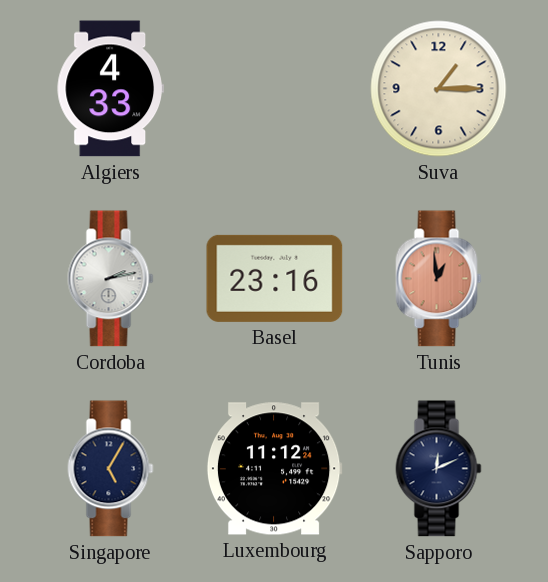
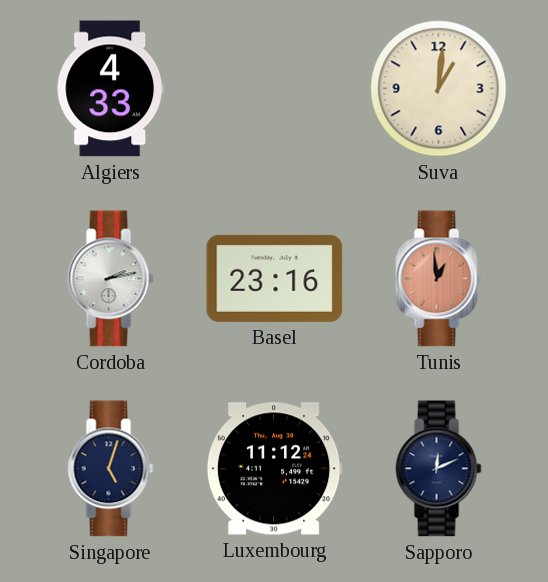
Suva: 1:15 -> 1:01 (439, 89)
Singapore: 5:05 -> 5:03 (111, 469)
